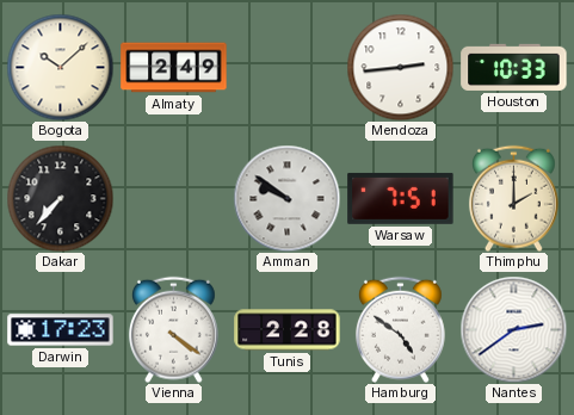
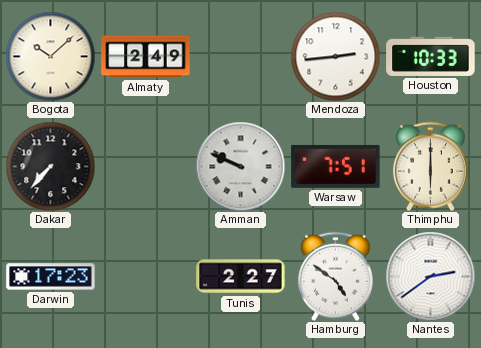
Amman: 9:51 -> 9:49 (240, 166)
Thimphu: 2:00 -> 6:00 (430, 166)
Vienna: 4:21 -> none (173, 329)
Tunis: 2:28 -> 2:27 (241, 277)
